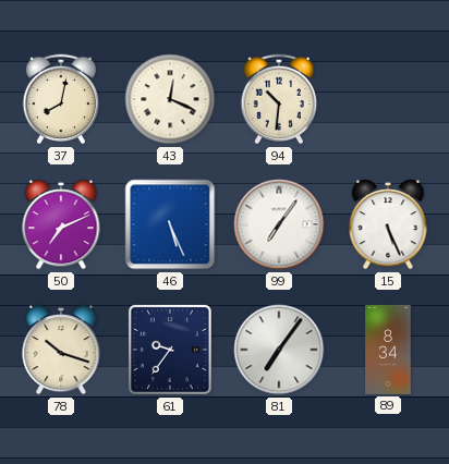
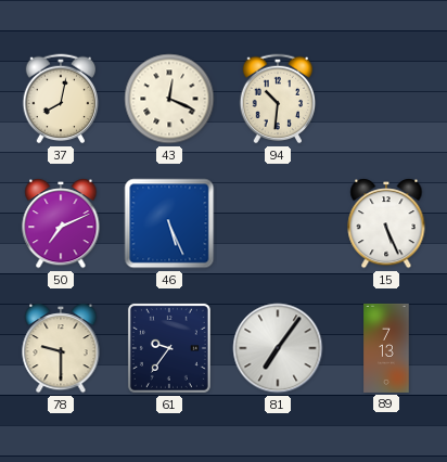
99: 7:06 -> none (279, 224)
78: 10:18 -> 9:30 (61, 349)
89: 8:34 -> 7:13 (386, 348)
